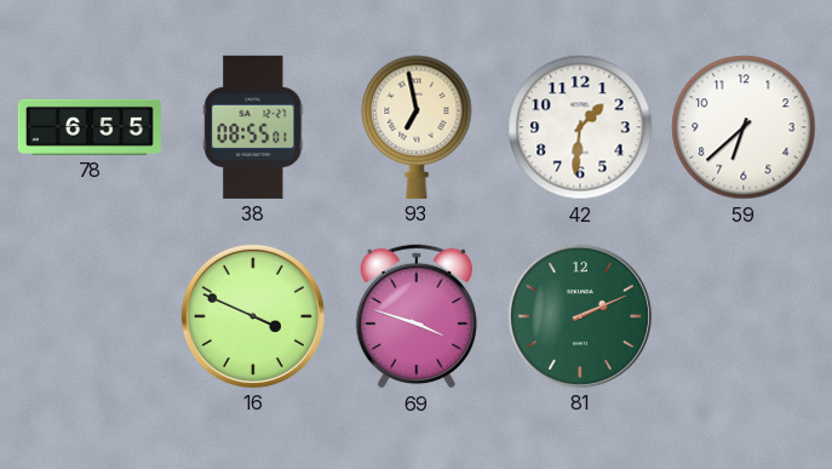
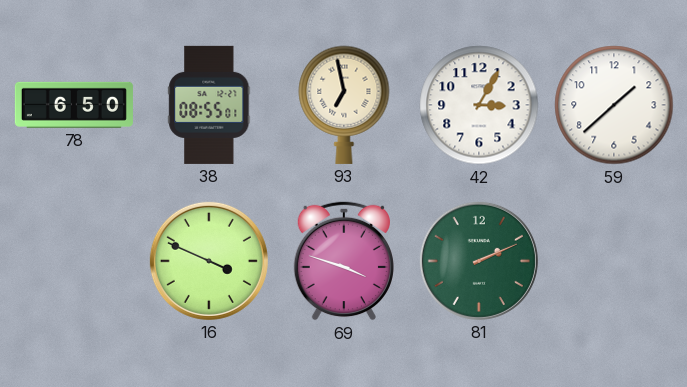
78: 6:55 -> 6:50 (74, 105)
42: 1:31 -> 3:05 (479, 105)
59: 6:38 -> 1:38 (614, 105)
